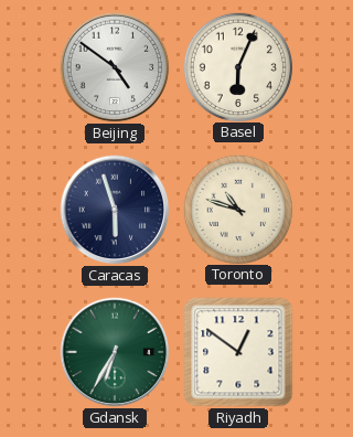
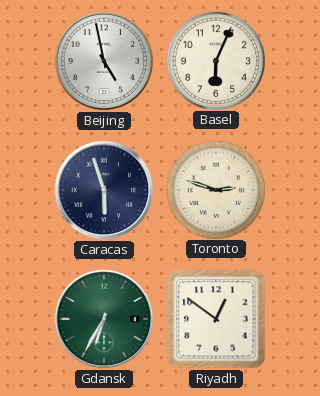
Beijing: 4:51 -> 4:58 (104, 61)
Toronto: 10:48 -> 2:48 (215, 189)
